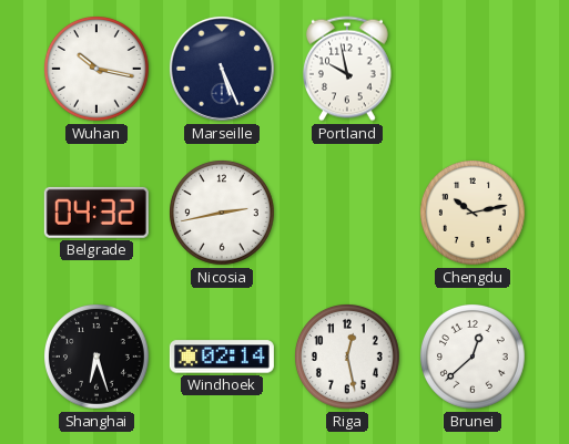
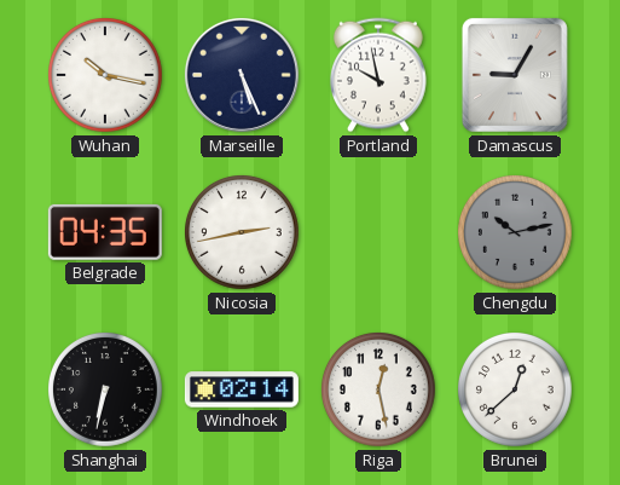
Damascus: none -> 9:05 (515, 75)
Belgrade: 04:32 -> 04:35 (105, 232)
Chengdu dial: cream -> grey (516, 233)
Shanghai: 6:27 -> 6:32 (106, 391)
